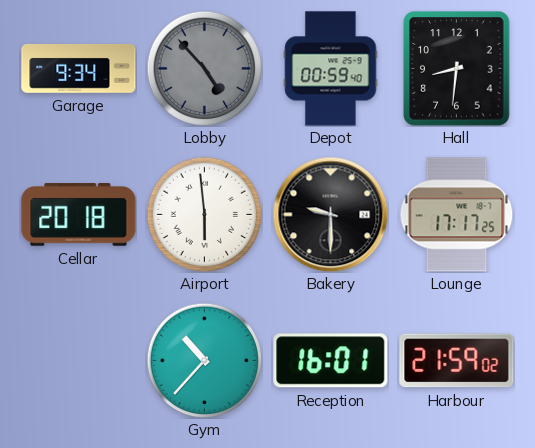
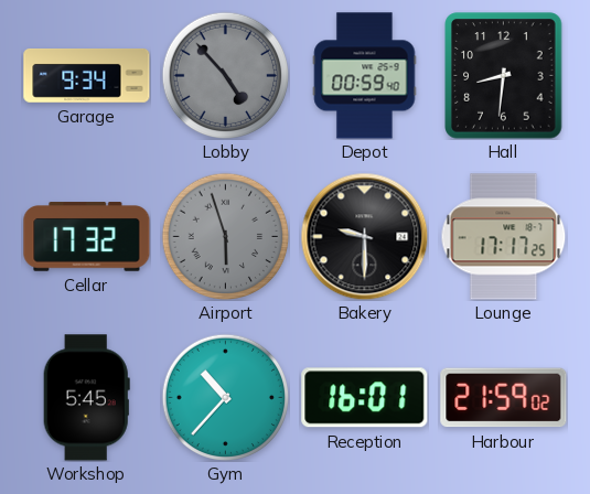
Cellar: 20:18 -> 17:32 (87, 237)
Airport: 5:59 -> 5:57 (225, 236)
Airport dial: white -> grey (225, 236)
Workshop: none -> 5:45 (86, 398)
